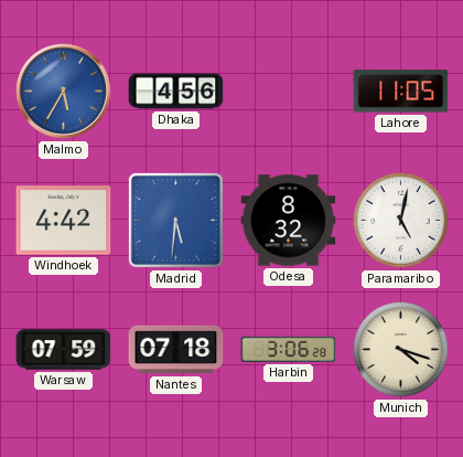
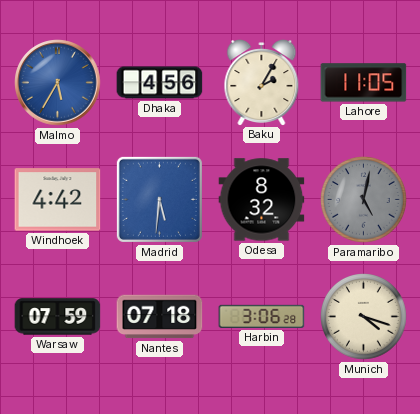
Baku: none -> 2:05 (262, 83)
Paramaribo dial: white -> grey (364, 200)
